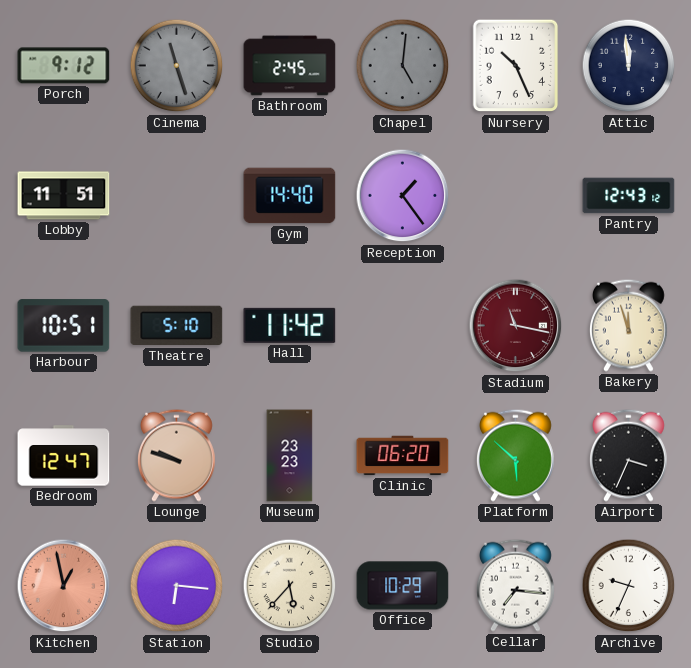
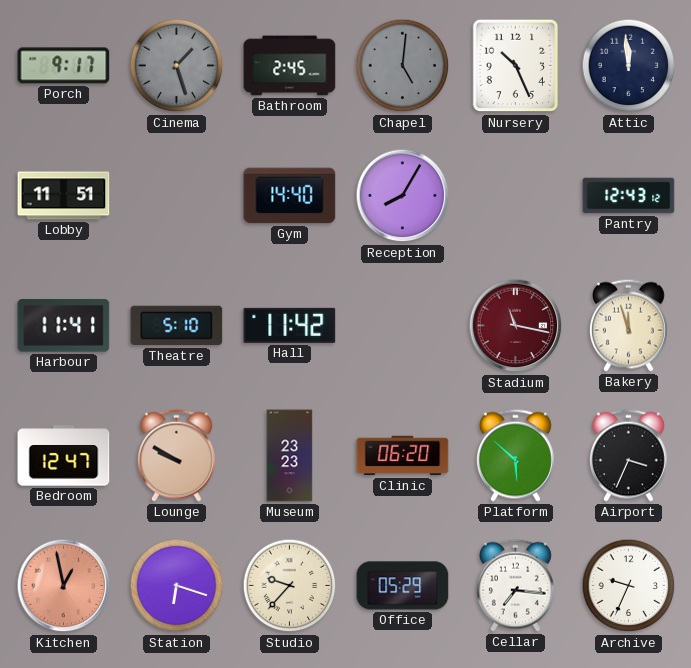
Porch: 9:12 -> 9:17 (64, 66)
Cinema: 11:27 -> 1:27 (177, 66)
Reception: 1:24 -> 8:05 (403, 196)
Harbour: 10:51 -> 11:41 (64, 326)
Lounge: 9:48 -> 9:50 (176, 455)
Station: 6:16 -> 6:18 (177, 586)
Studio: 5:37 -> 9:37 (290, 586)
Office: 10:29 -> 05:29 (403, 586)
